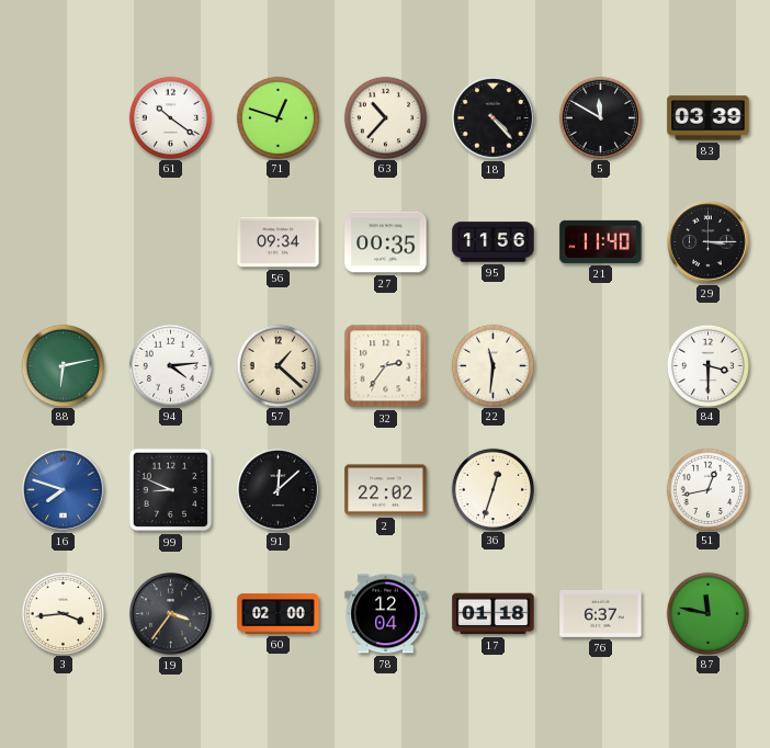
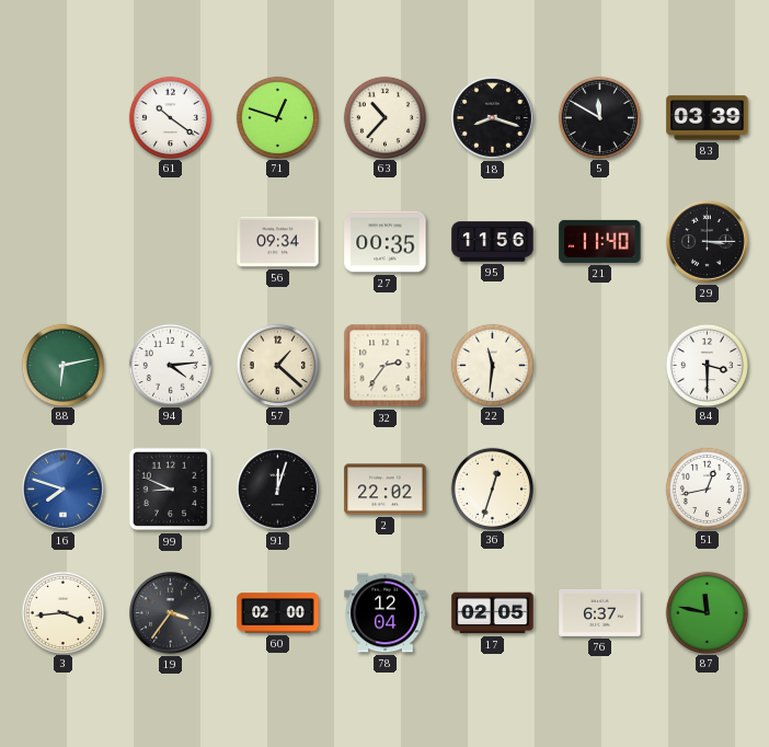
18: 4:23 -> 8:18 (493, 118)
91: 12:08 -> 12:03 (278, 490)
17: 01:18 -> 02:05 (493, 613)
